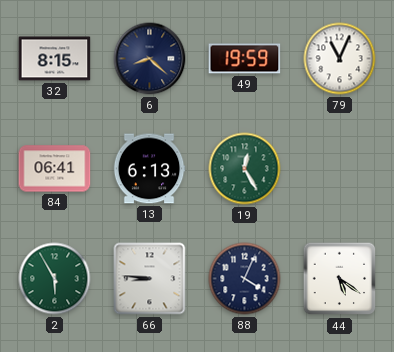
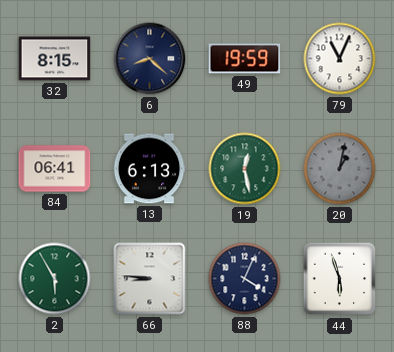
19: 12:25 -> 12:28 (245, 169)
20: none -> 1:02 (340, 169)
44: 5:21 -> 5:57 (340, 279)
